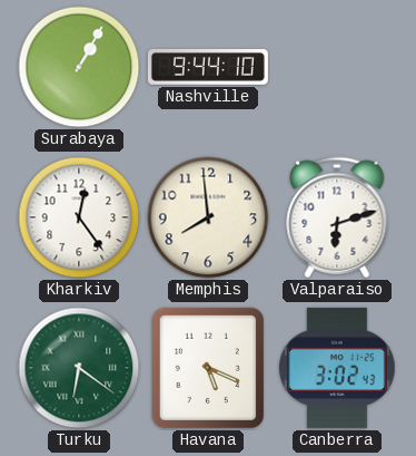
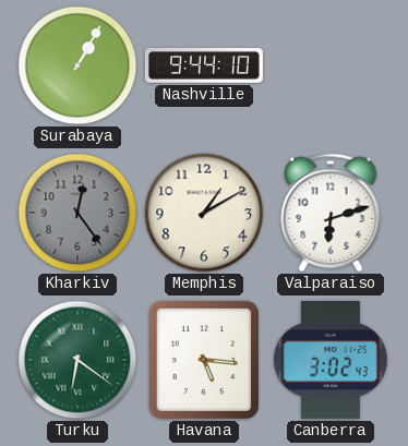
Kharkiv dial: white -> grey (77, 213)
Memphis: 7:59 -> 1:10 (204, 213)
Havana: 5:19 -> 5:16 (204, 360)
